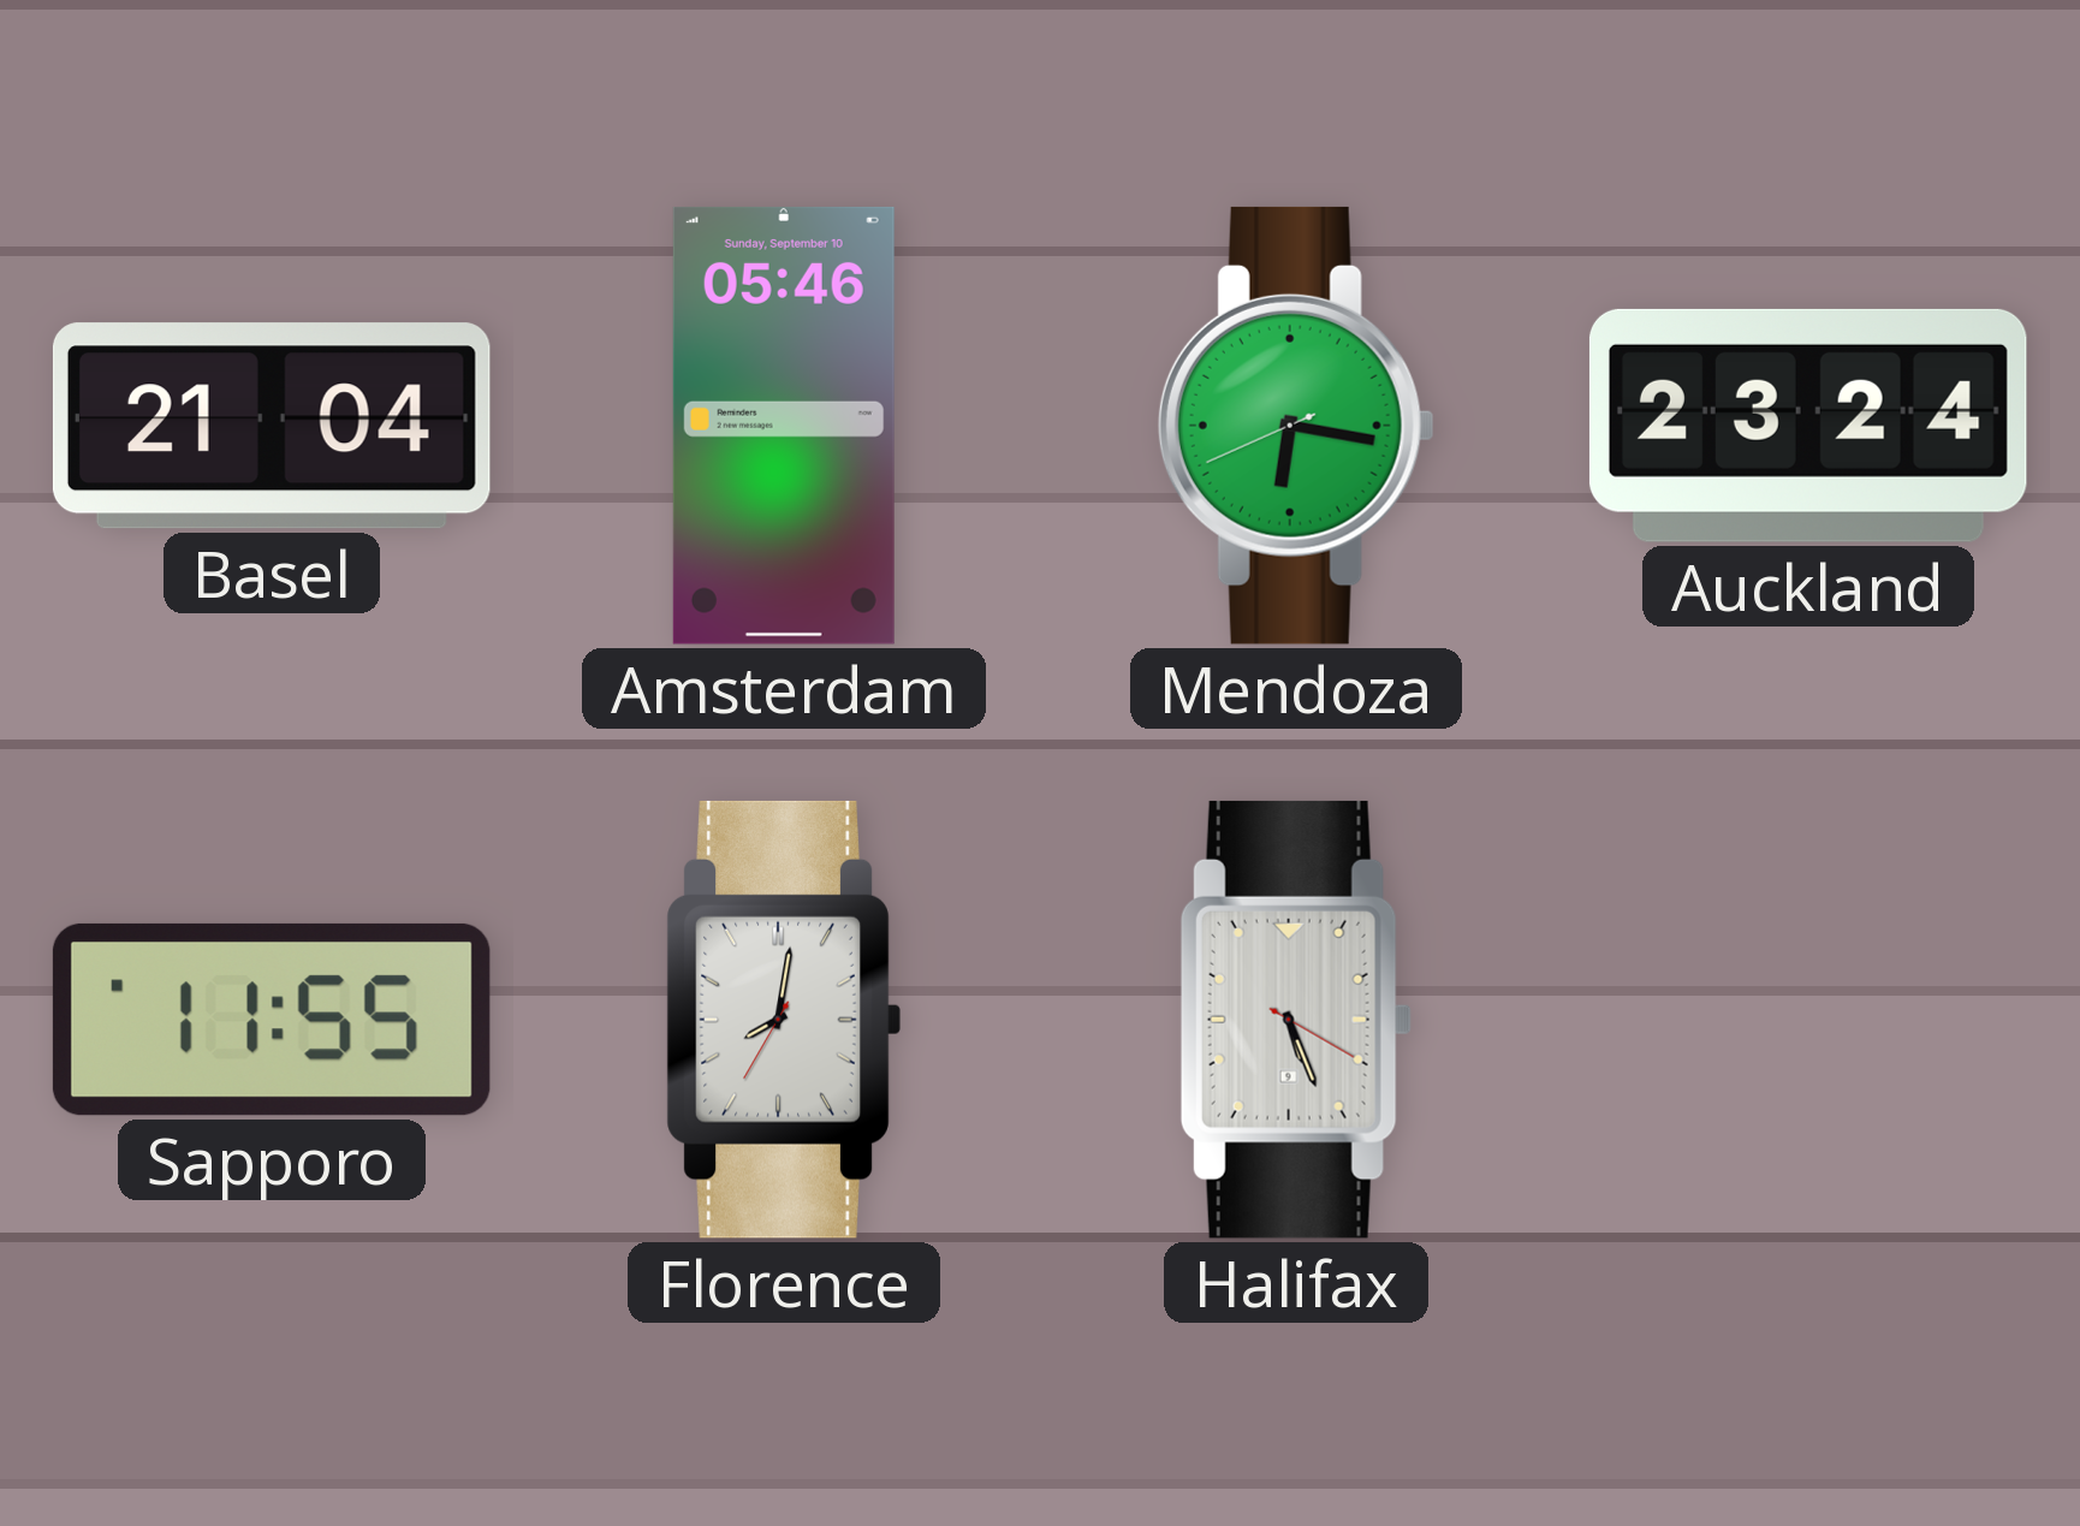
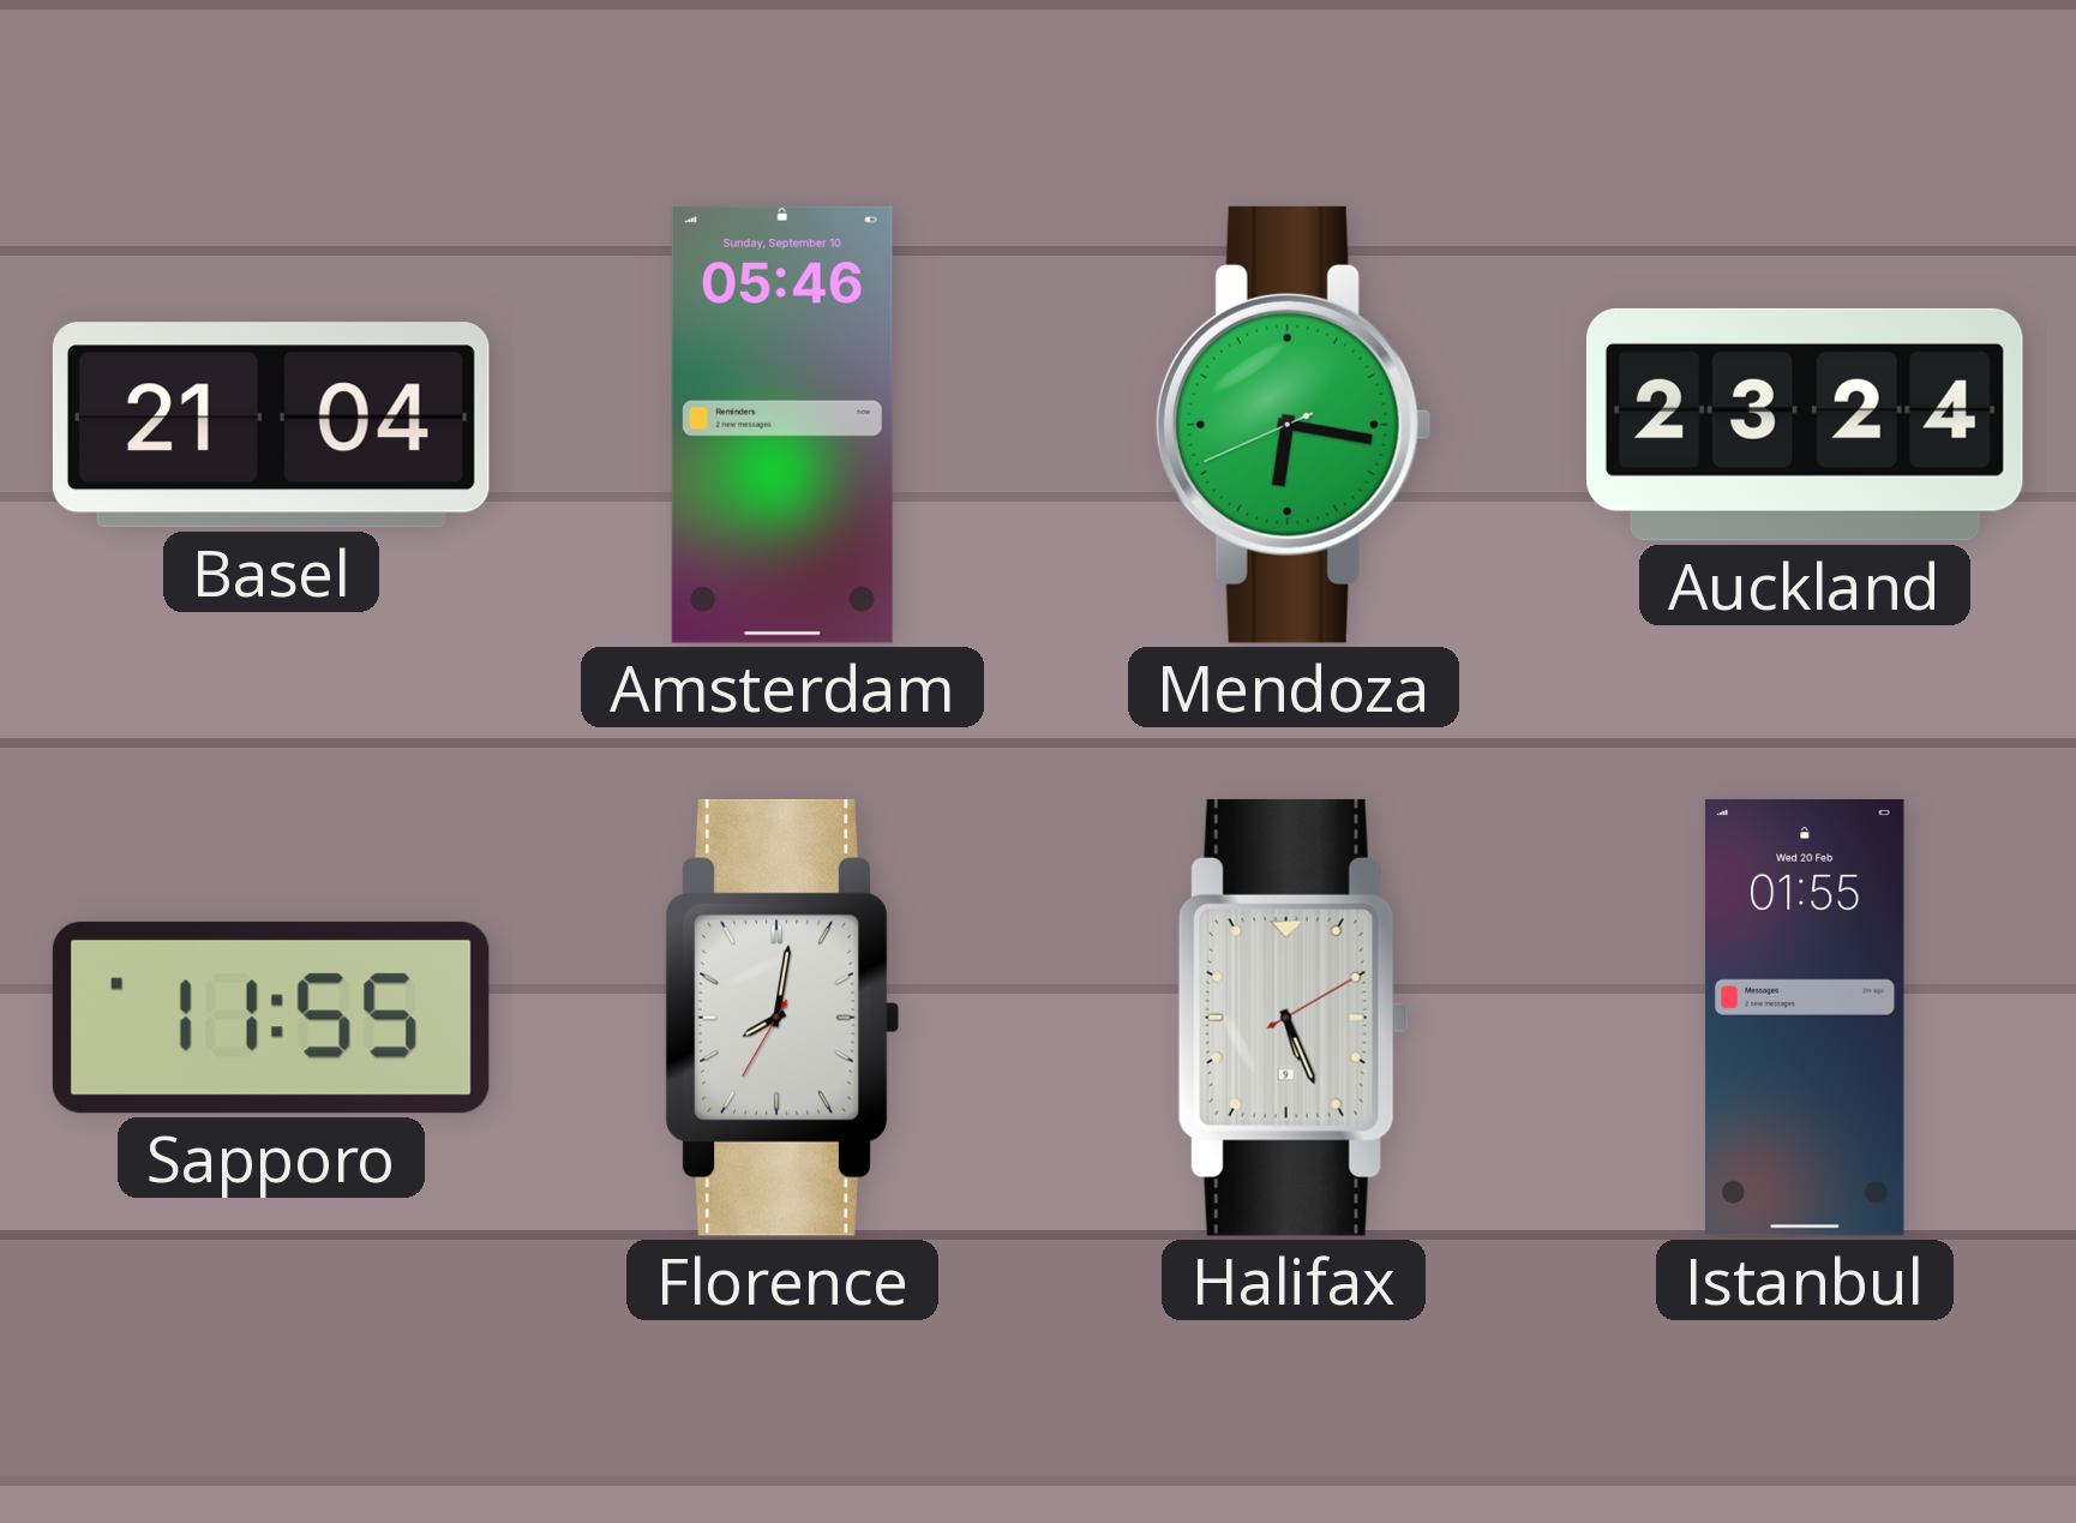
Halifax: 5:26:20 -> 5:26:10 (1294, 1018)
Istanbul: none -> 01:55 (1805, 1018)
